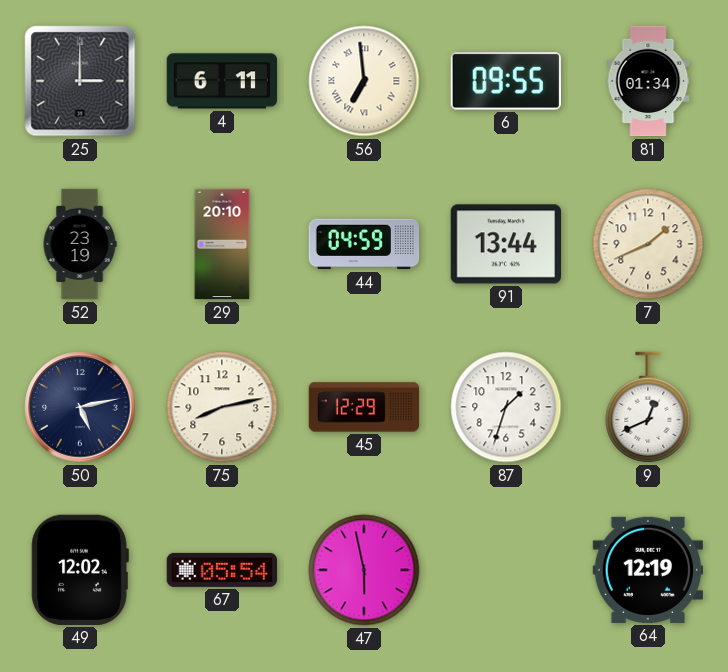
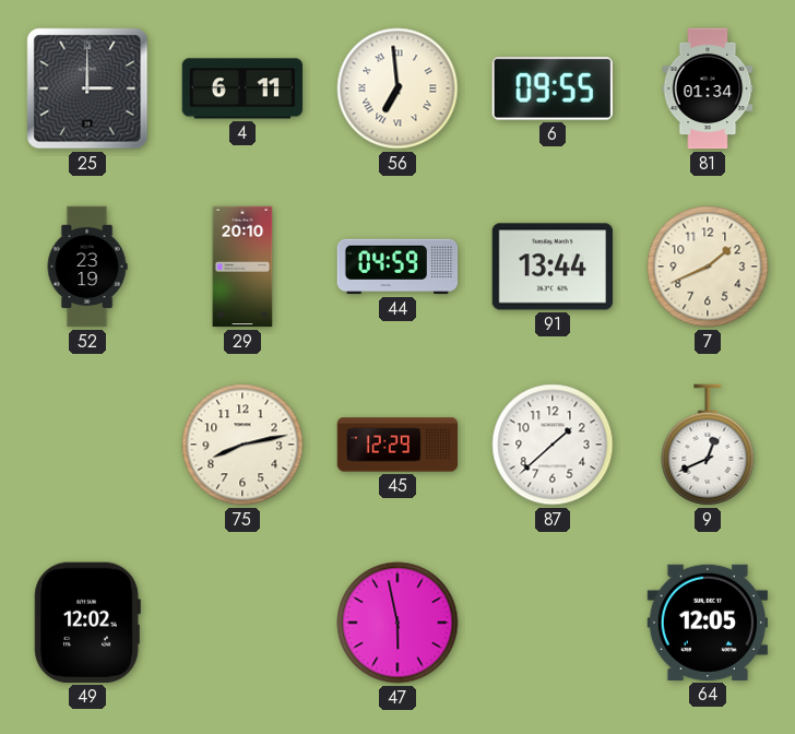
50: 5:13 -> none (80, 407)
87: 1:33 -> 1:38 (553, 445)
67: 05:54 -> none (222, 570)
64: 12:19 -> 12:05 (708, 623)
